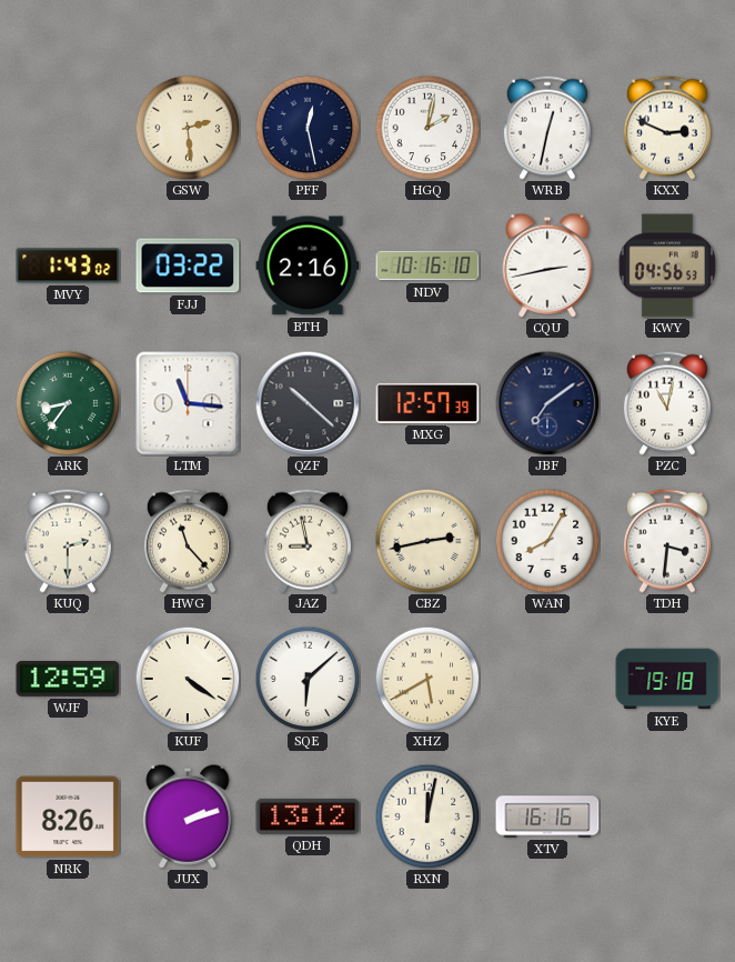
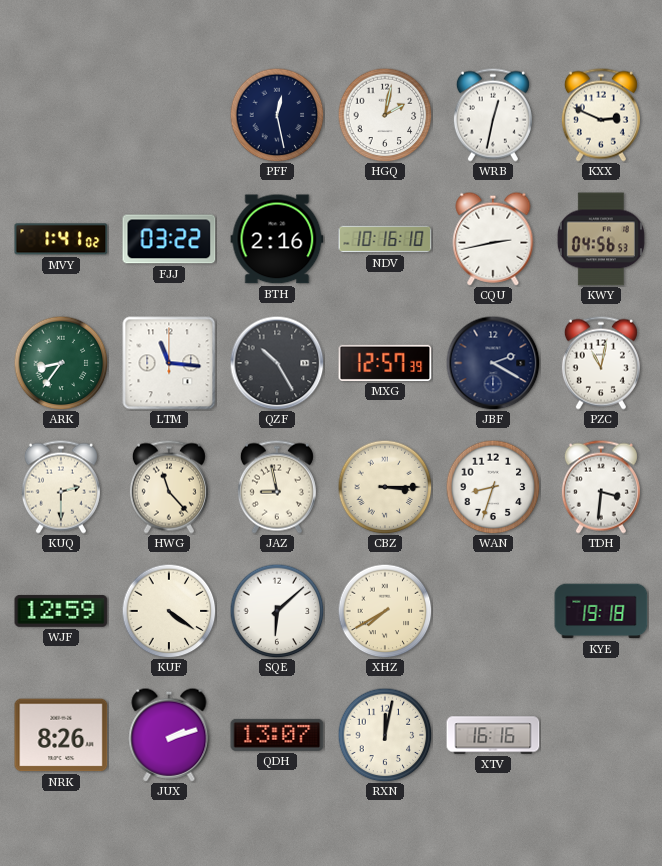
GSW: 2:29 -> none (188, 128)
MVY: 1:43 -> 1:41 (61, 239)
QZF: 10:22 -> 10:25 (277, 363)
JBF: 7:09 -> 2:20 (493, 363)
CBZ: 2:43 -> 3:15 (385, 487)
WAN: 8:05 -> 8:33 (493, 487)
XHZ: 5:40 -> 7:40 (385, 611)
QDH: 13:12 -> 13:07 (277, 735)
